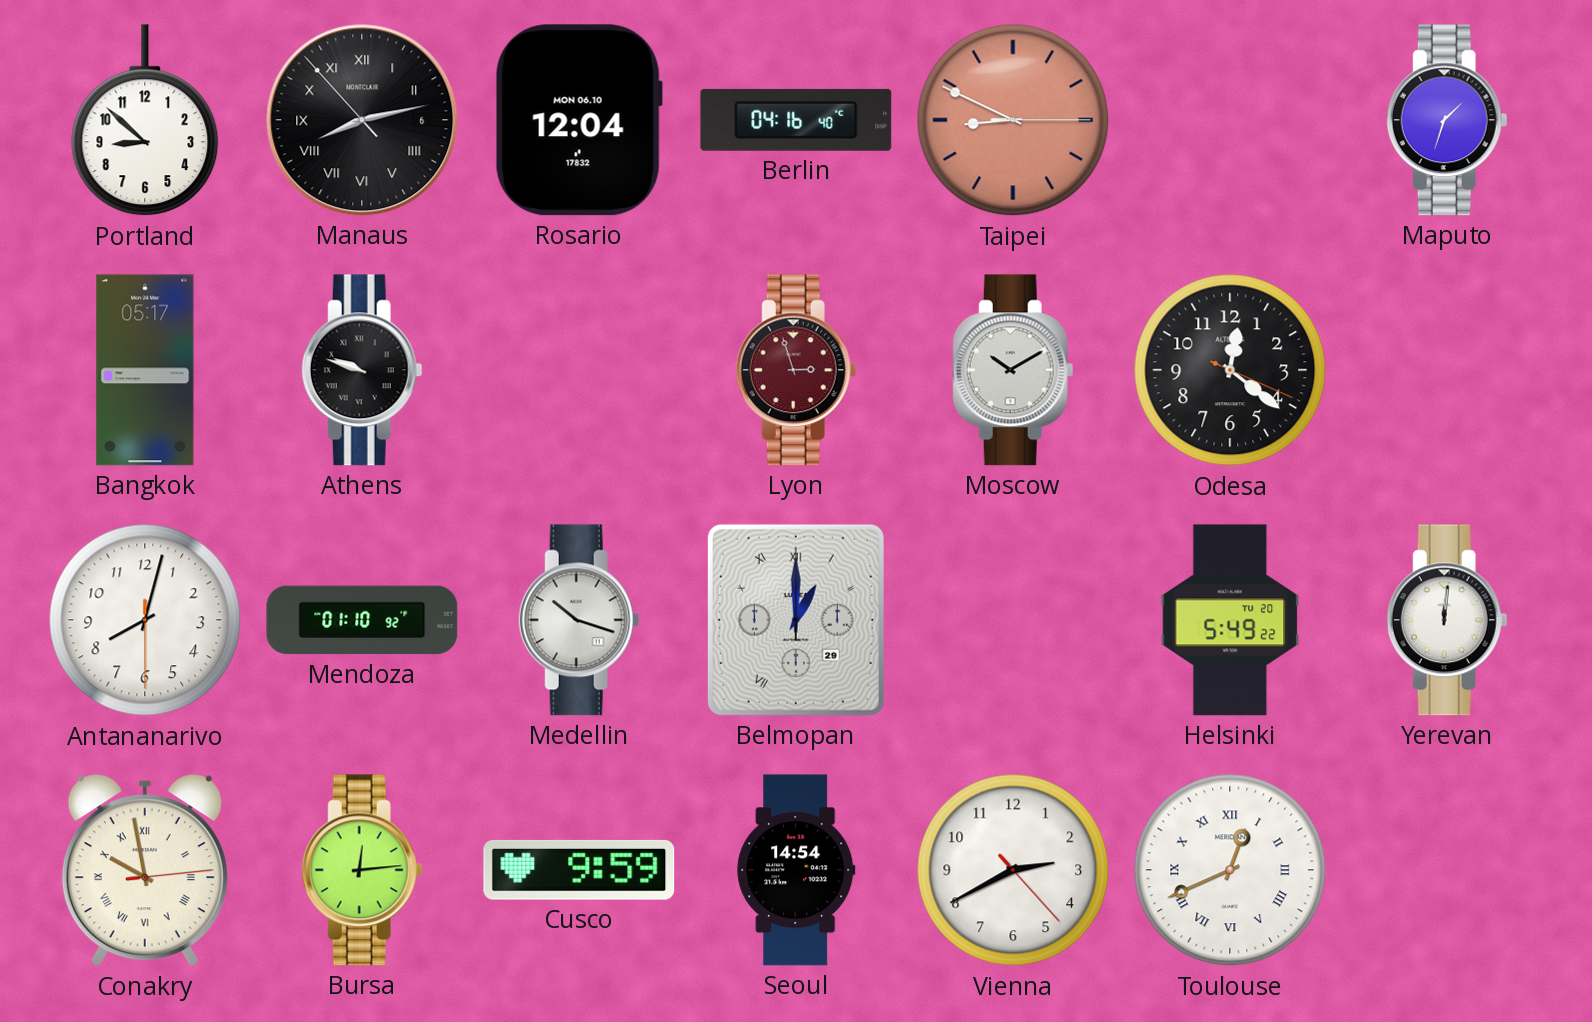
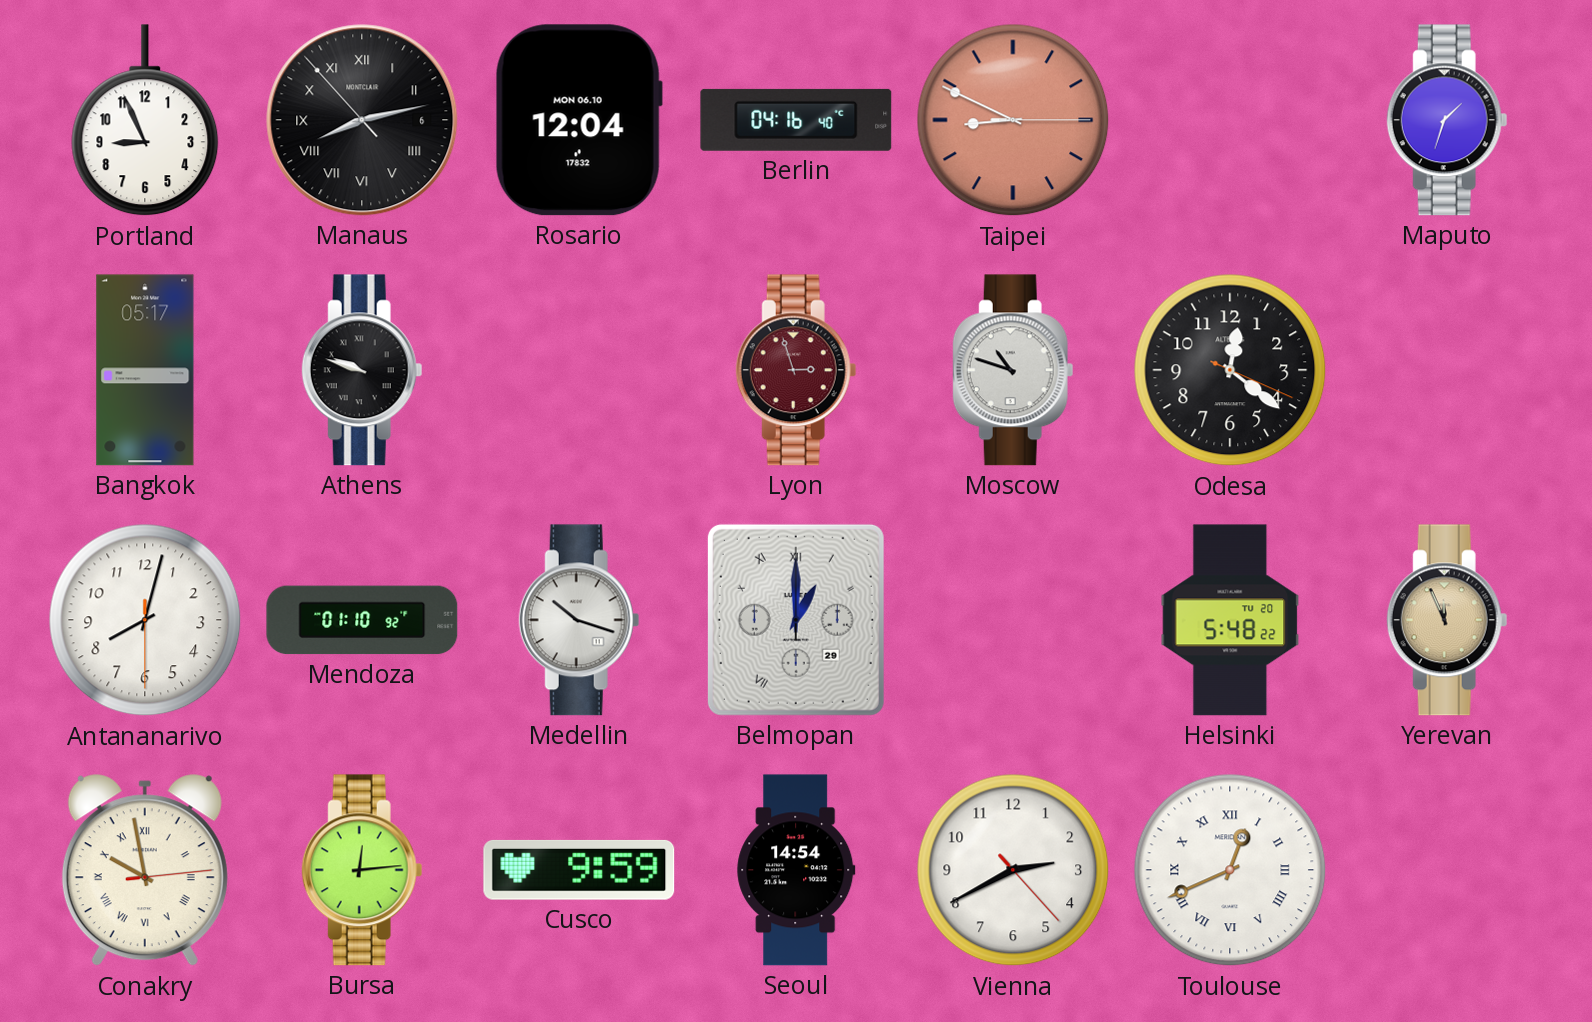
Portland: 8:52 -> 8:56 (145, 121)
Moscow: 10:10 -> 10:48 (1013, 370)
Helsinki: 5:49 -> 5:48 (1230, 620)
Yerevan: 12:01 -> 11:56 (1447, 620)
Yerevan dial: white -> champagne (1447, 620)
